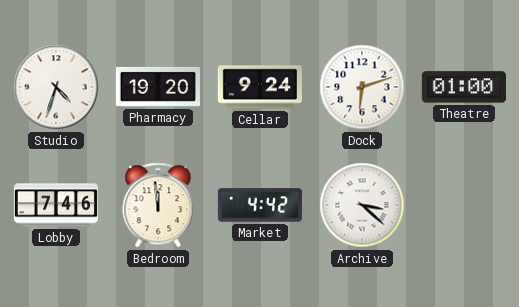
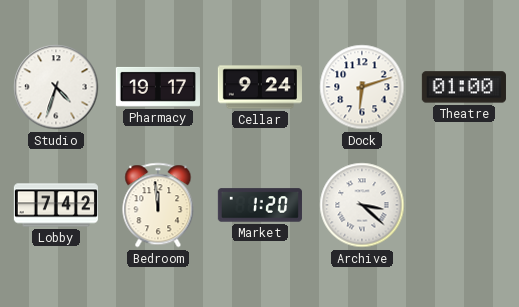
Pharmacy: 19:20 -> 19:17 (158, 87)
Lobby: 7:46 -> 7:42 (55, 205)
Market: 4:42 -> 1:20 (260, 205)
